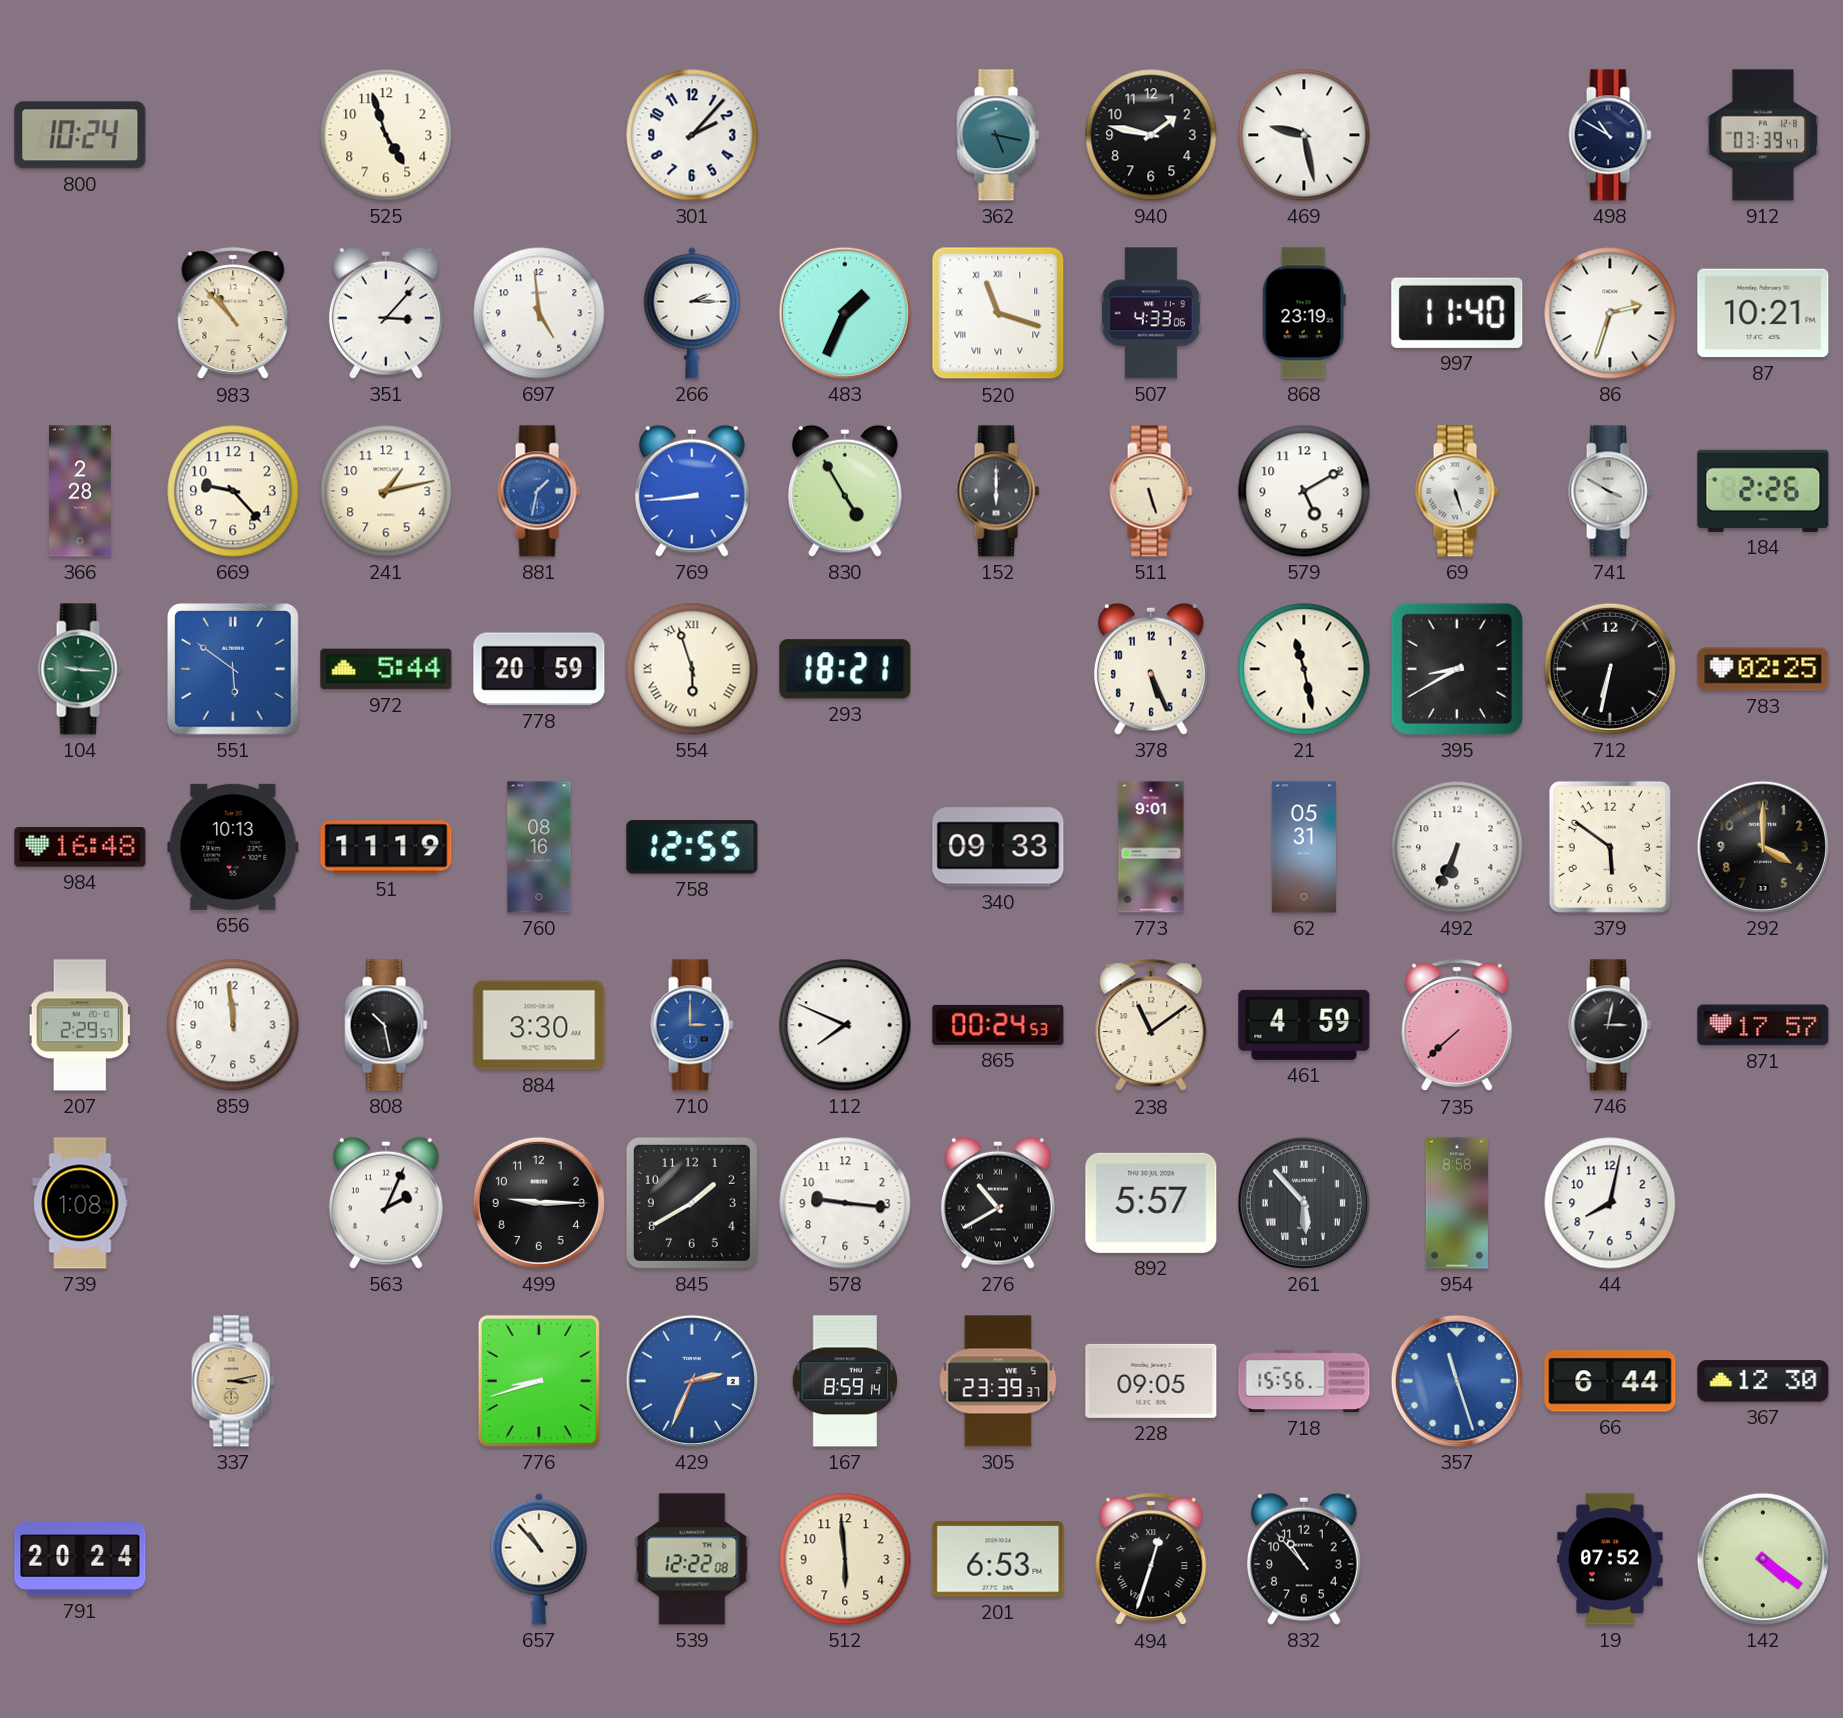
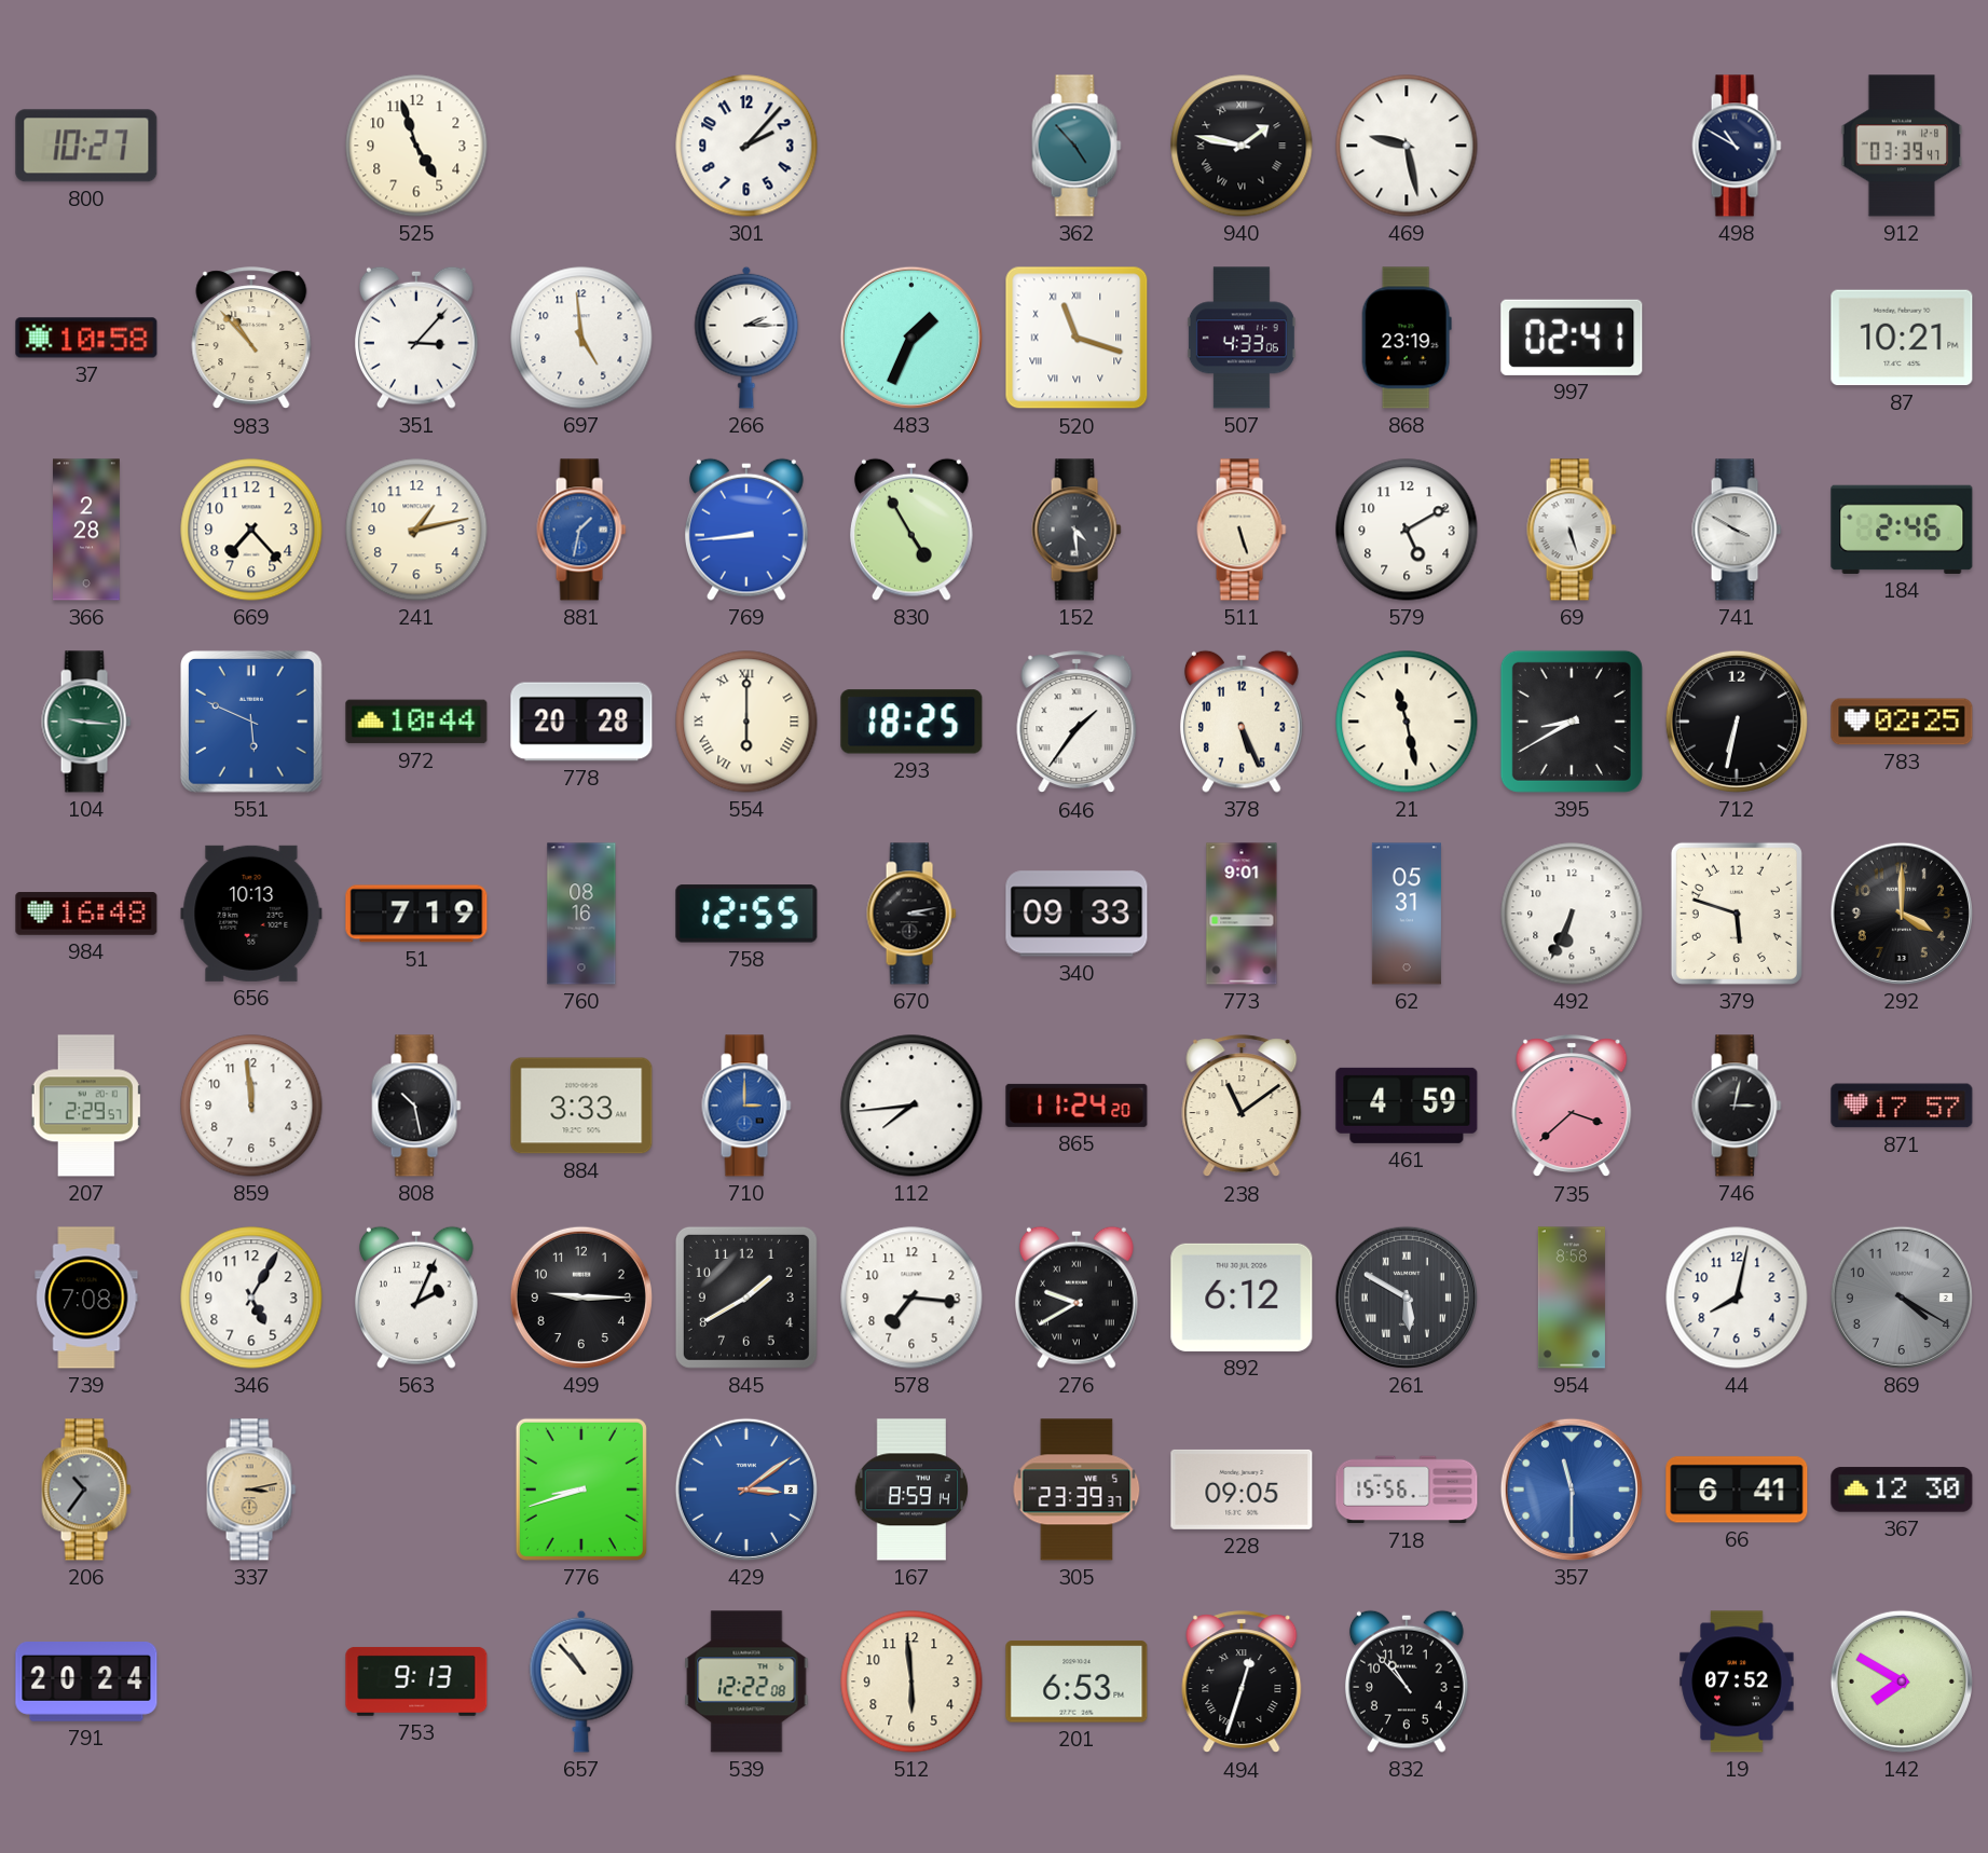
800: 10:24 -> 10:27 (86, 146)
362: 5:17 -> 4:53 (1077, 146)
940 numerals: Arabic -> Roman (1242, 146)
37: none -> 10:58 (86, 338)
997: 11:40 -> 02:41 (1572, 338)
86: 2:33 -> none (1610, 313)
669: 9:23 -> 7:23 (251, 530)
152: 6:00 -> 4:29 (1077, 530)
184: 2:26 -> 2:46 (1902, 530)
551: 5:51 -> 5:49 (252, 723)
972: 5:44 -> 10:44 (416, 722)
778: 20:59 -> 20:28 (581, 722)
554: 5:57 -> 6:00 (746, 722)
293: 18:21 -> 18:25 (911, 722)
646: none -> 1:36 (1077, 723)
51: 11:19 -> 7:19 (416, 914)
670: none -> 3:13 (911, 914)
379: 5:51 -> 5:48 (1737, 914)
884: 3:30 -> 3:33 (581, 1106)
112: 7:49 -> 7:44 (911, 1106)
865: 00:24 -> 11:24 (1077, 1106)
735: 7:38 -> 3:38 (1572, 1107)
739: 1:08 -> 7:08 (86, 1298)
346: none -> 5:05 (251, 1298)
578: 9:16 -> 7:16 (911, 1298)
276: 10:40 -> 9:40 (1077, 1298)
892: 5:57 -> 6:12 (1242, 1298)
261: 5:53 -> 5:50 (1407, 1298)
869: none -> 4:20 (1902, 1298)
206: none -> 10:36 (86, 1490)
429: 2:34 -> 3:09 (746, 1490)
357: 11:27 -> 11:30 (1572, 1490)
66: 6:44 -> 6:41 (1737, 1490)
753: none -> 9:13 (416, 1682)
142: 4:21 -> 7:50 (1902, 1682)
